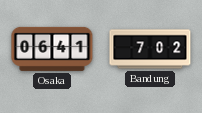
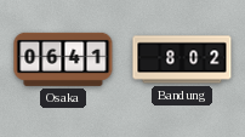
Bandung: 7:02 -> 8:02 (182, 59)
